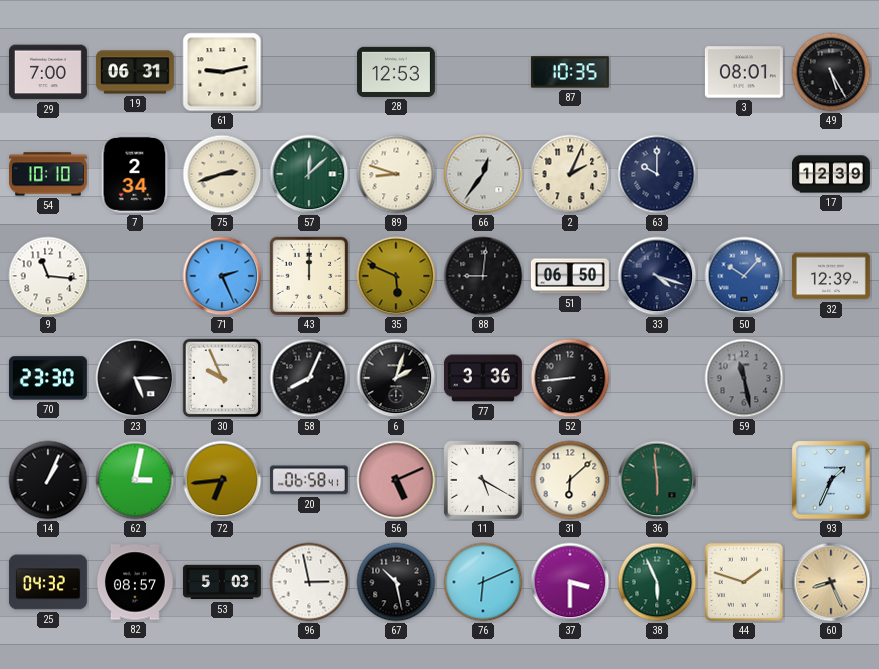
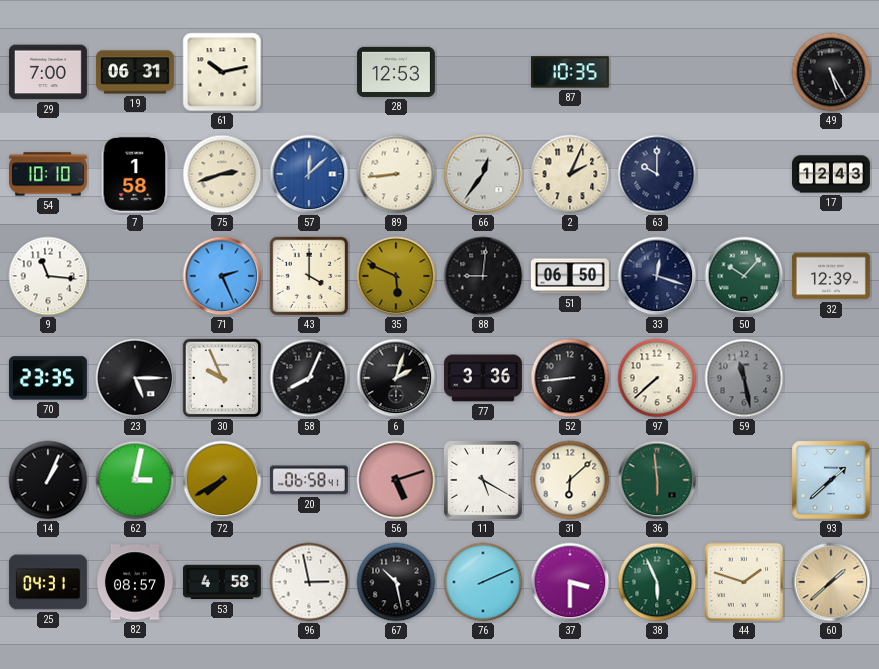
61: 9:13 -> 10:13 (222, 72)
3: 08:01 -> none (744, 72)
7: 2:34 -> 1:58 (135, 174)
57 dial: green -> blue (309, 174)
89: 8:48 -> 8:44 (396, 174)
17: 12:39 -> 12:43 (831, 174)
43: 12:00 -> 4:00 (309, 276)
33: 4:18 -> 12:18 (657, 276)
50 dial: blue -> green (744, 276)
70: 23:30 -> 23:35 (48, 378)
97: none -> 7:38 (657, 378)
72: 6:44 -> 7:40 (222, 480)
56: 5:11 -> 5:12 (396, 480)
93: 1:34 -> 1:38 (831, 480)
25: 04:32 -> 04:31 (48, 582)
53: 5:03 -> 4:58 (222, 582)
76: 6:11 -> 2:11 (483, 582)
60: 8:26 -> 1:38 (831, 582)
